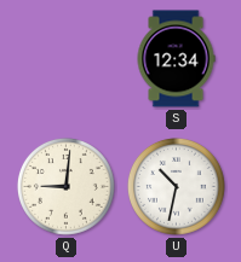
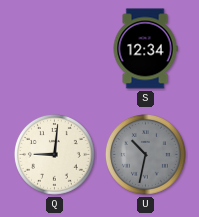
U dial: white -> grey (145, 154)
